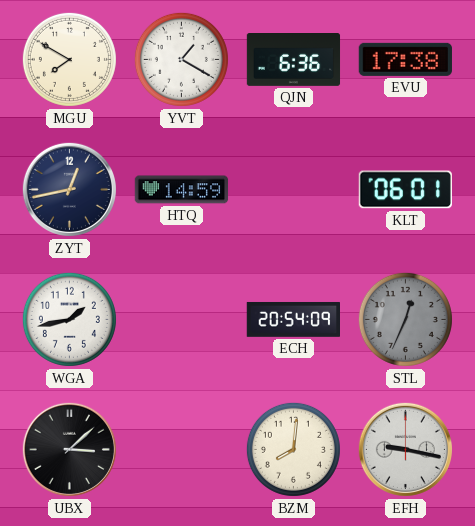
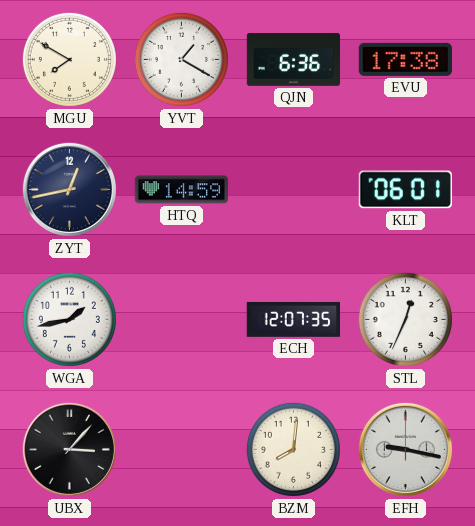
ECH: 20:54 -> 12:07 (293, 319)
STL dial: grey -> white (405, 319)
UBX: 3:08 -> 3:07 (69, 449)
